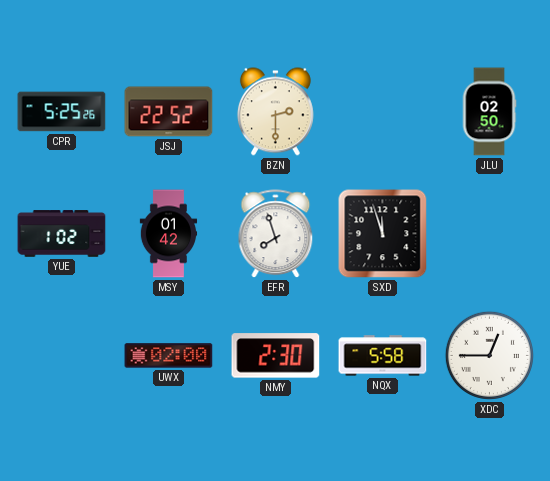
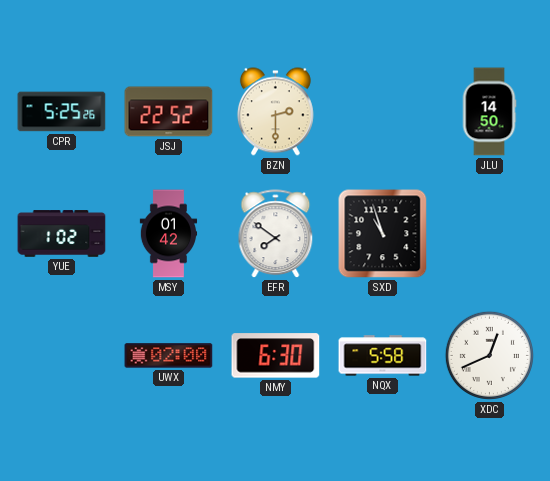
JLU: 02:50 -> 14:50 (489, 112)
EFR: 7:57 -> 7:51 (276, 234)
SXD: 11:57 -> 10:57 (383, 234)
NMY: 2:30 -> 6:30 (276, 356)
XDC: 12:45 -> 12:41 (489, 355)
